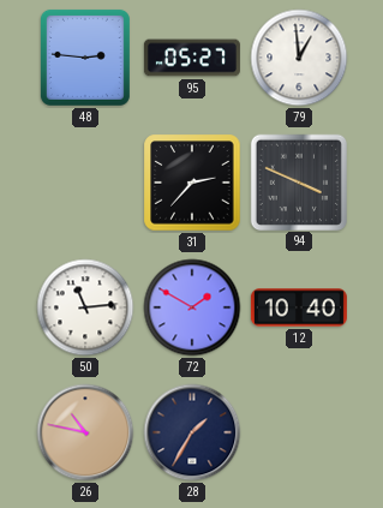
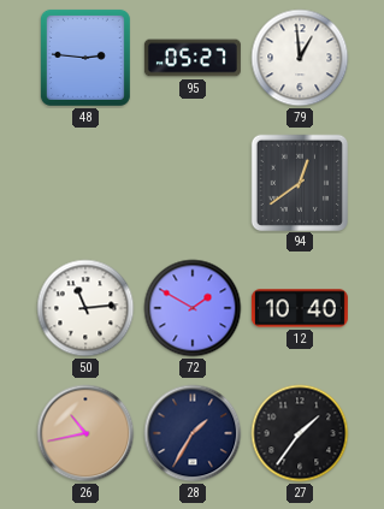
31: 2:37 -> none (192, 183)
94: 3:49 -> 12:39 (299, 182)
26: 10:47 -> 10:43 (85, 433)
27: none -> 1:36 (300, 433)
